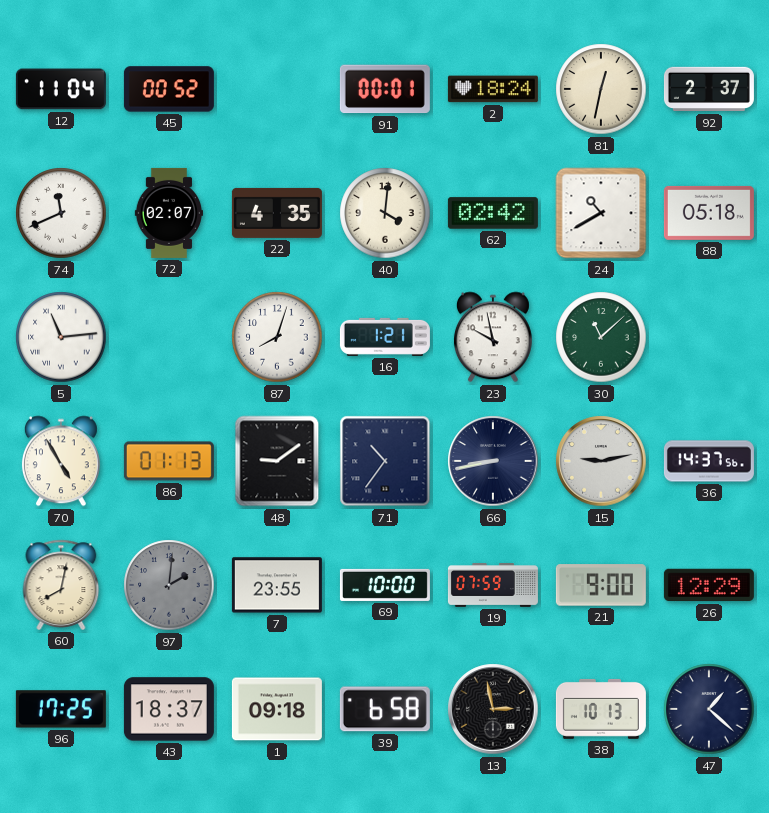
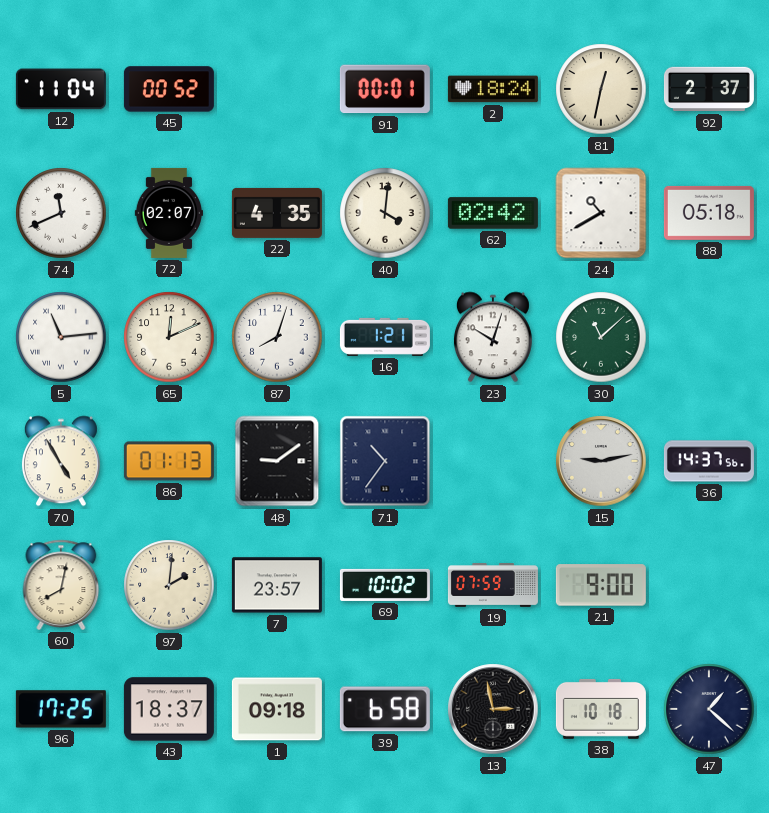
65: none -> 12:11 (169, 337)
23: 9:58 -> 10:03 (493, 337)
66: 8:43 -> none (493, 461)
97 dial: grey -> cream (169, 585)
7: 23:55 -> 23:57 (277, 585)
69: 10:00 -> 10:02 (385, 585)
26: 12:29 -> none (709, 585)
38: 10:13 -> 10:18 (601, 709)
